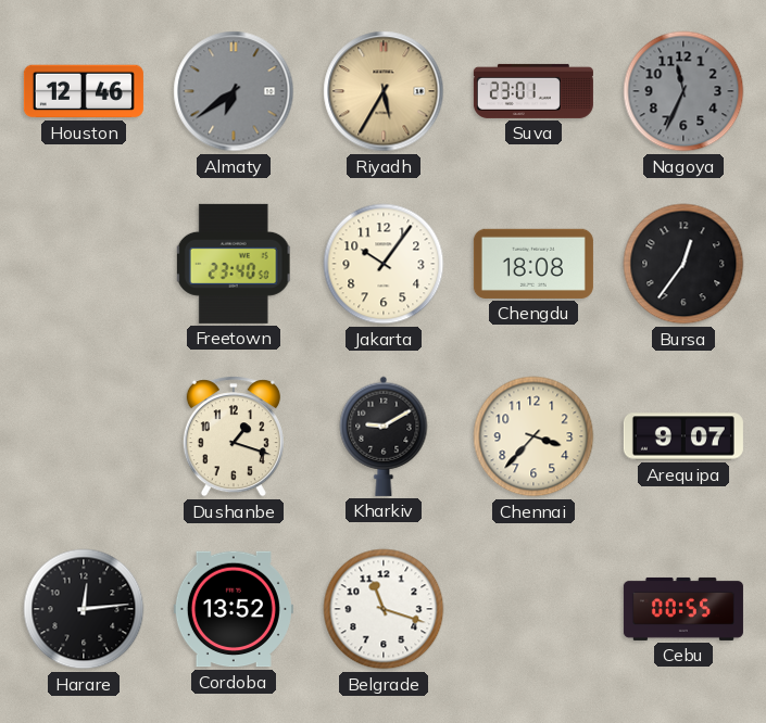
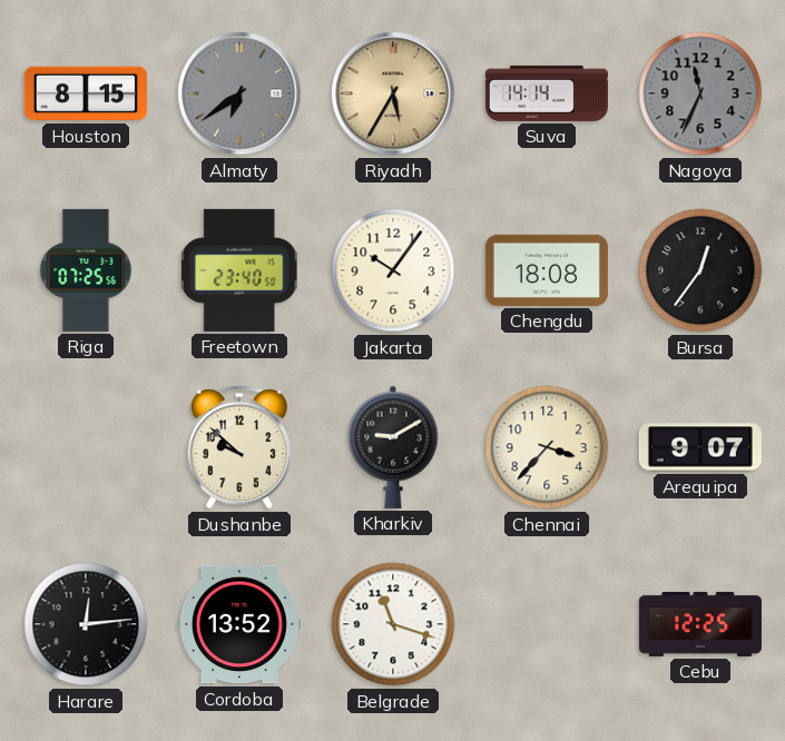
Houston: 12:46 -> 8:15 (86, 93)
Suva: 23:01 -> 14:14 (547, 93)
Riga: none -> 07:25 (86, 270)
Dushanbe: 1:18 -> 9:52 (239, 447)
Cebu: 00:55 -> 12:25 (700, 624)
